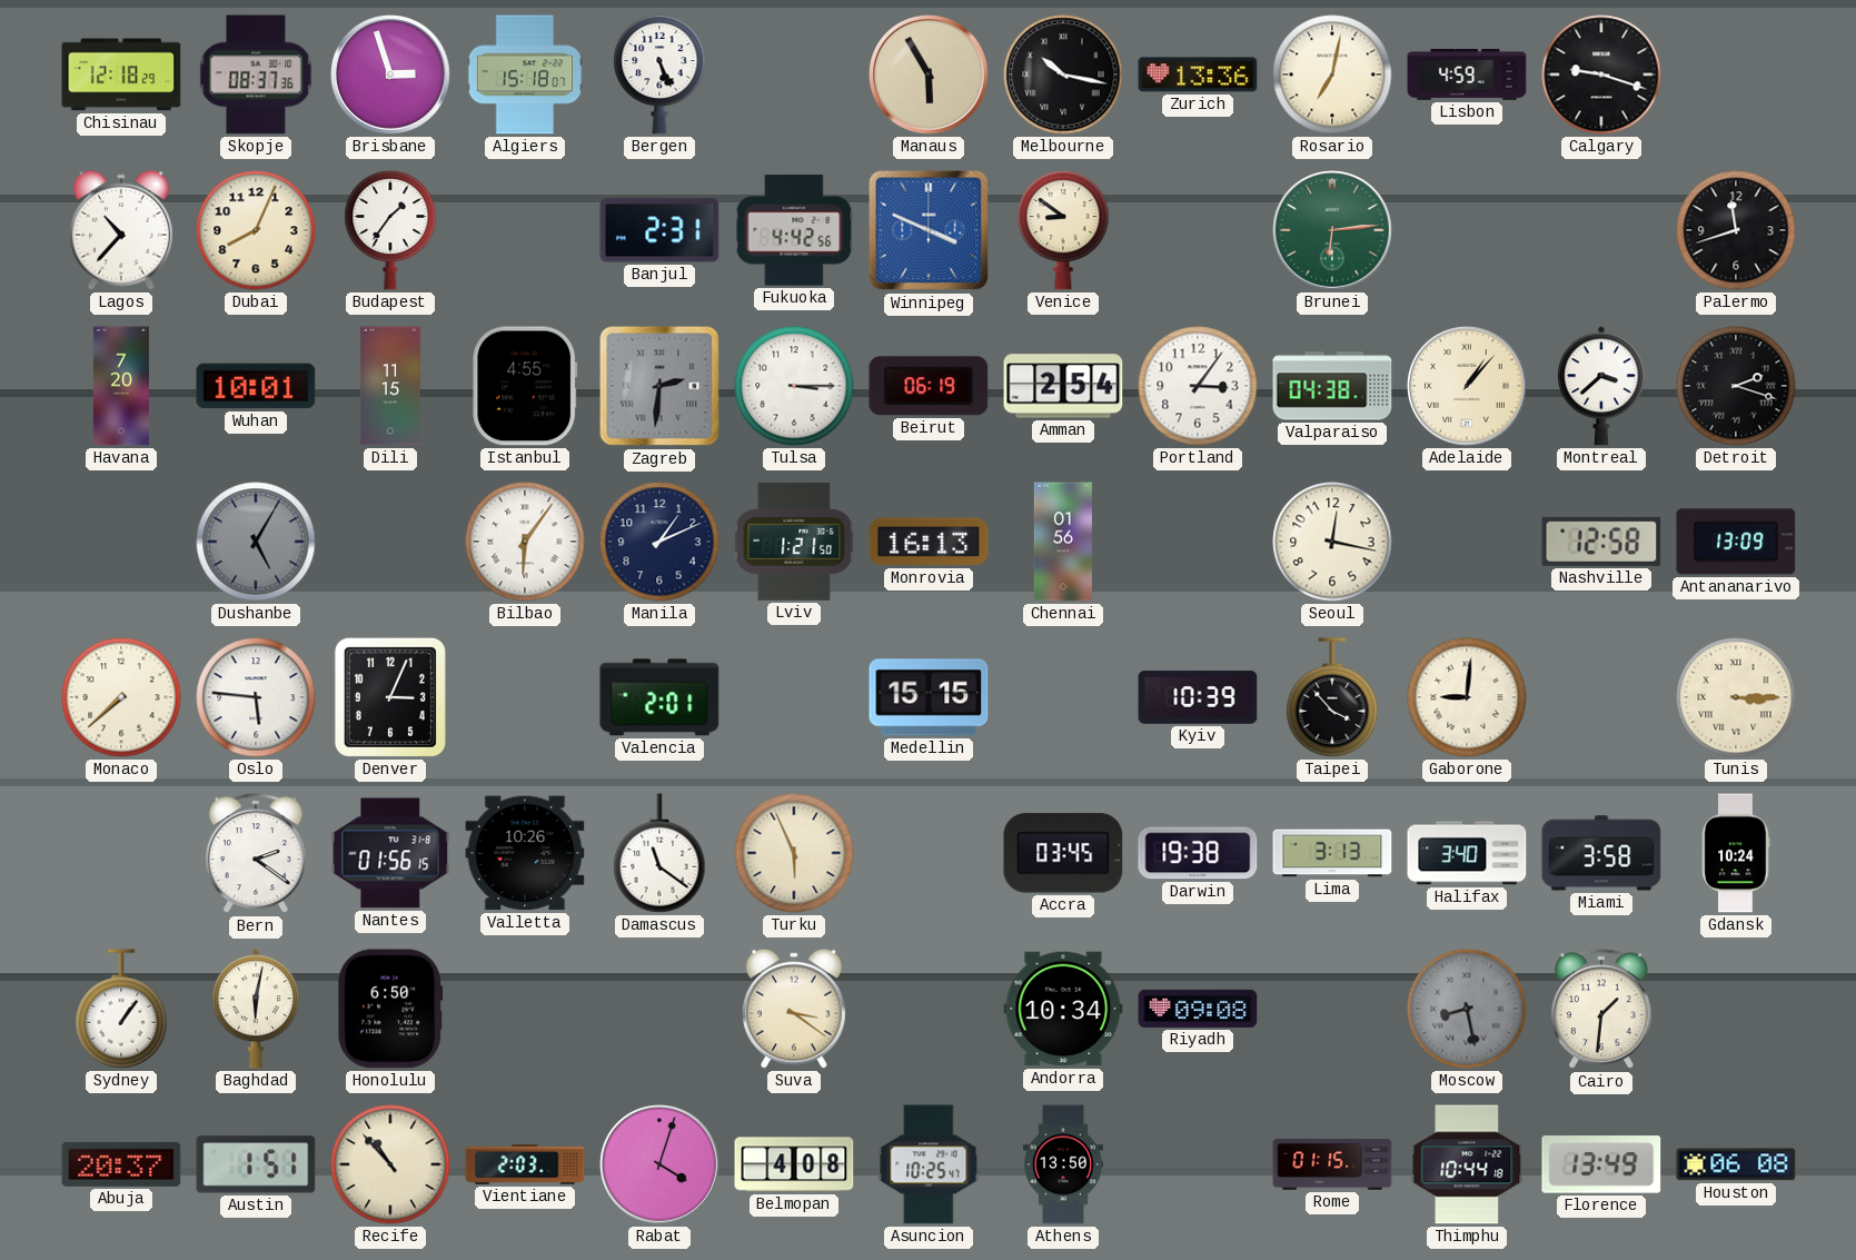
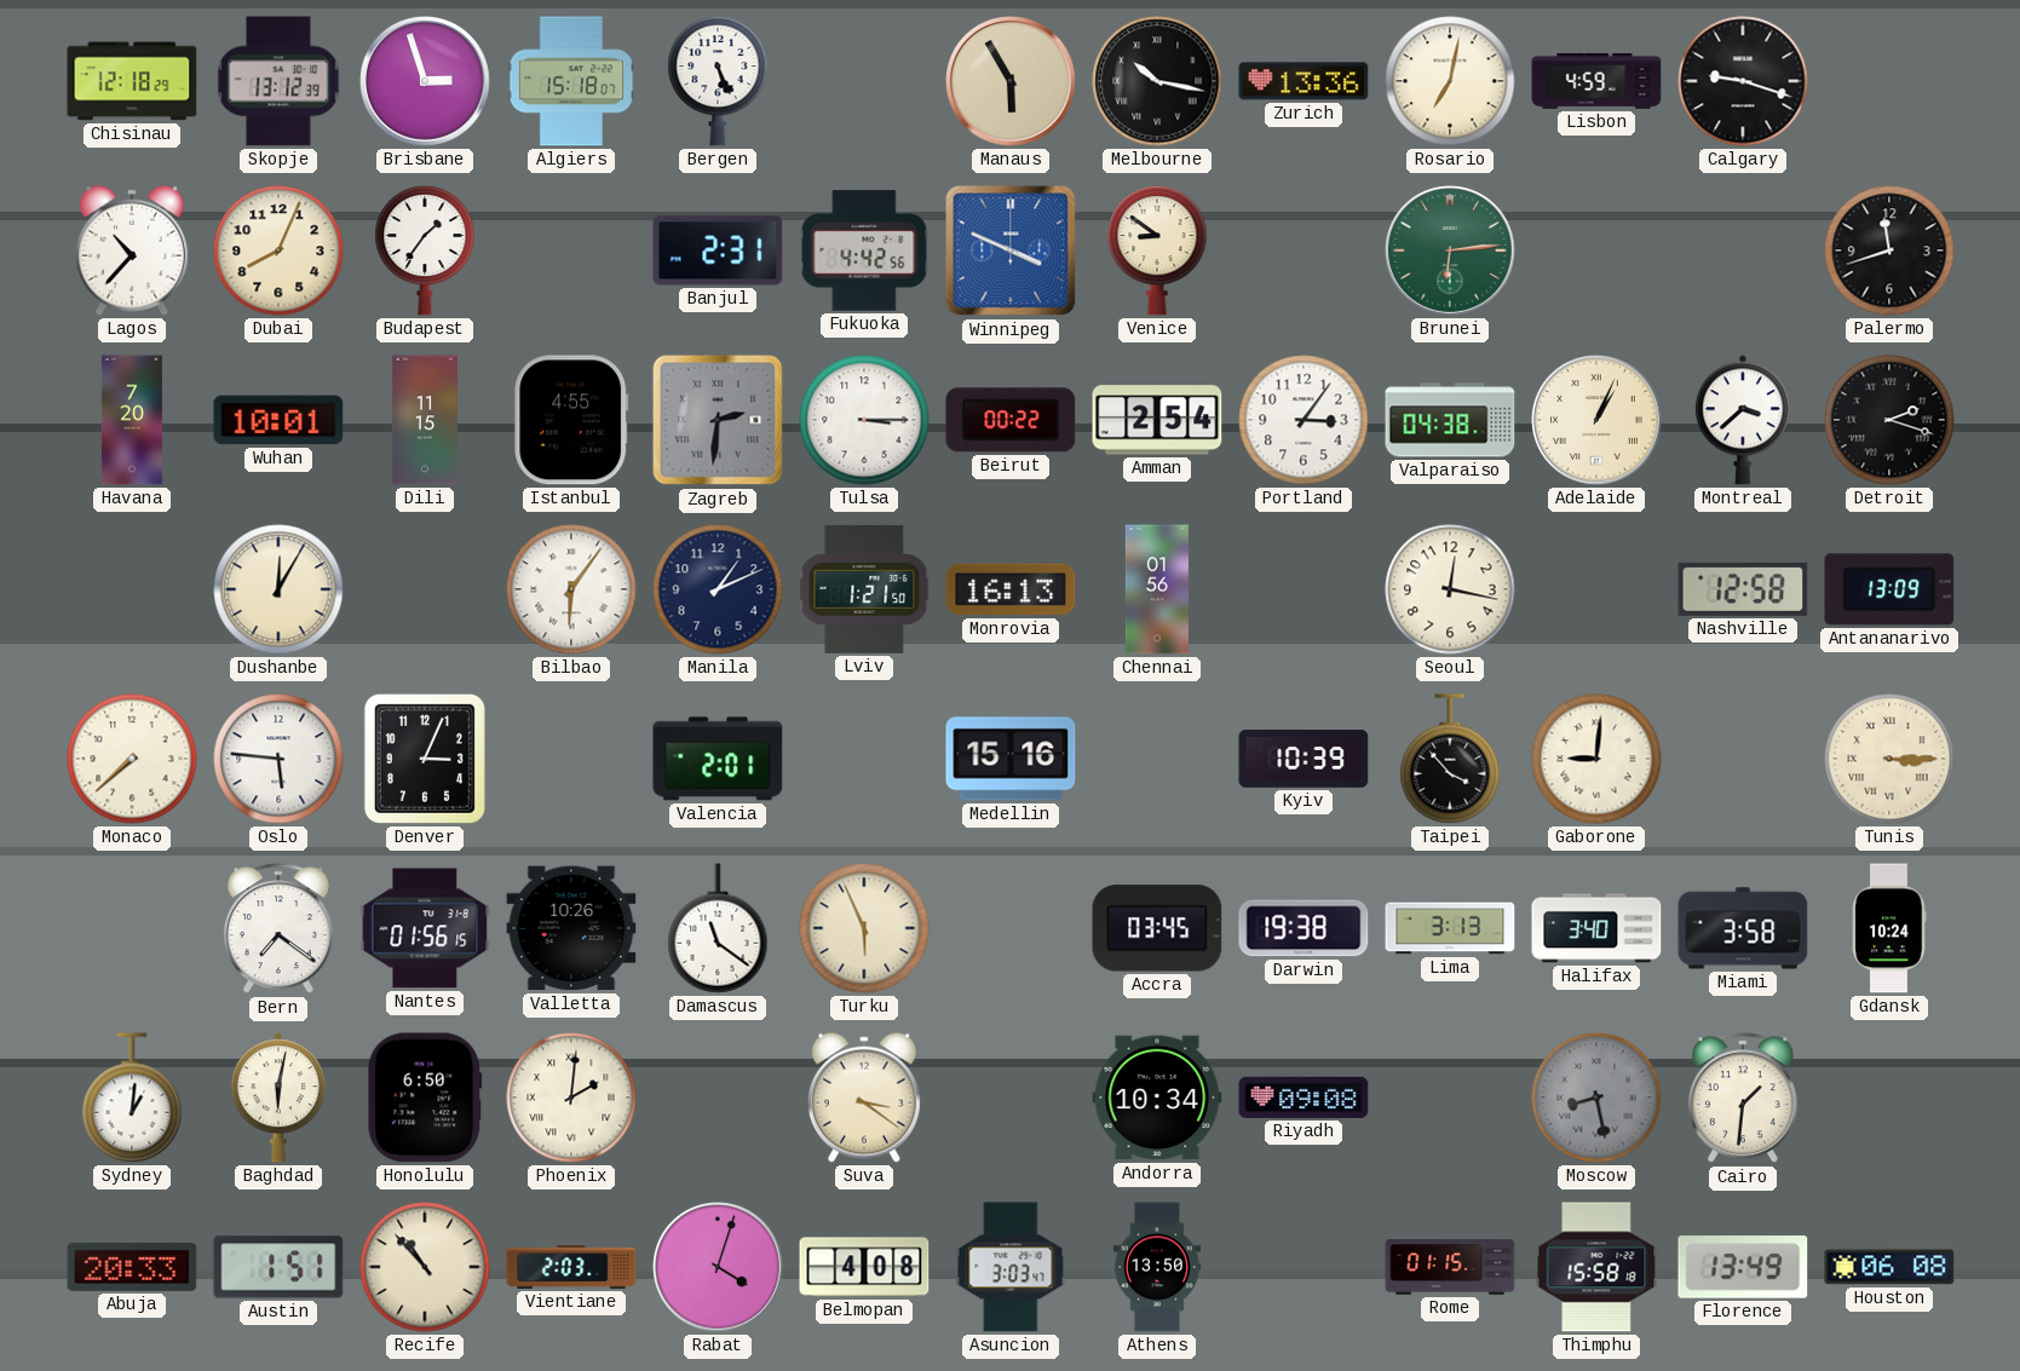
Skopje: 08:37 -> 13:12 (278, 81)
Beirut: 06:19 -> 00:22 (1011, 420)
Adelaide: 1:07 -> 1:04 (1598, 421)
Dushanbe: 5:05 -> 12:05 (278, 589)
Dushanbe dial: grey -> cream (278, 589)
Medellin: 15:15 -> 15:16 (1011, 759)
Bern: 2:21 -> 7:21 (278, 929)
Sydney: 1:06 -> 1:01 (132, 1098)
Phoenix: none -> 2:01 (571, 1098)
Abuja: 20:37 -> 20:33 (132, 1267)
Asuncion: 10:25 -> 3:03 (1011, 1267)
Thimphu: 10:44 -> 15:58 (1596, 1267)
